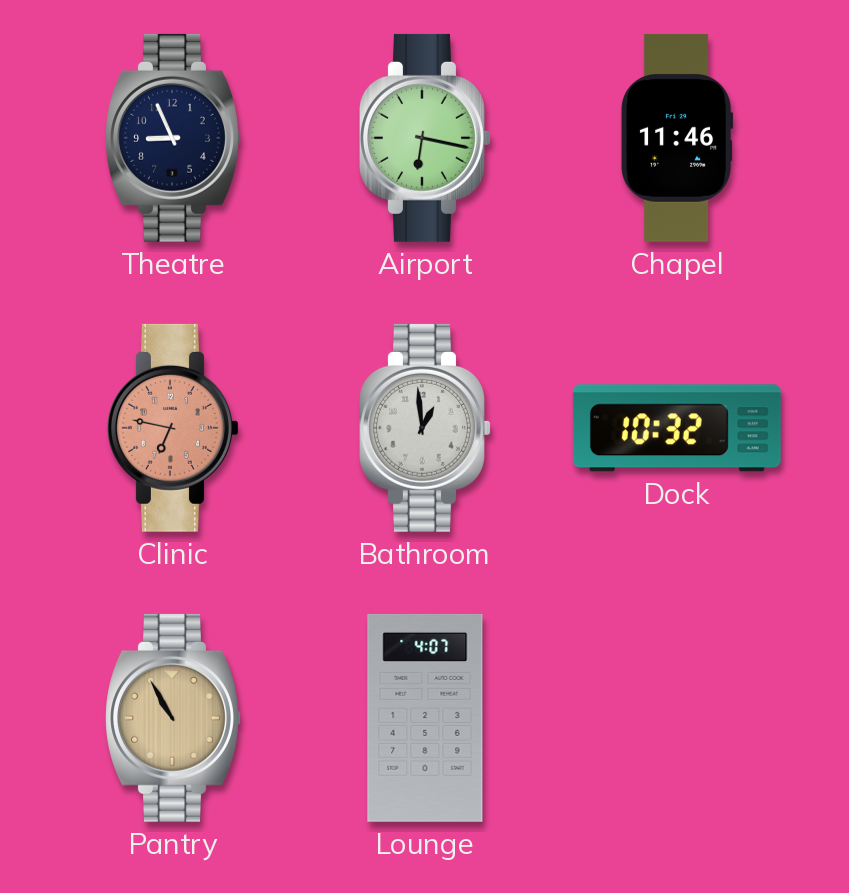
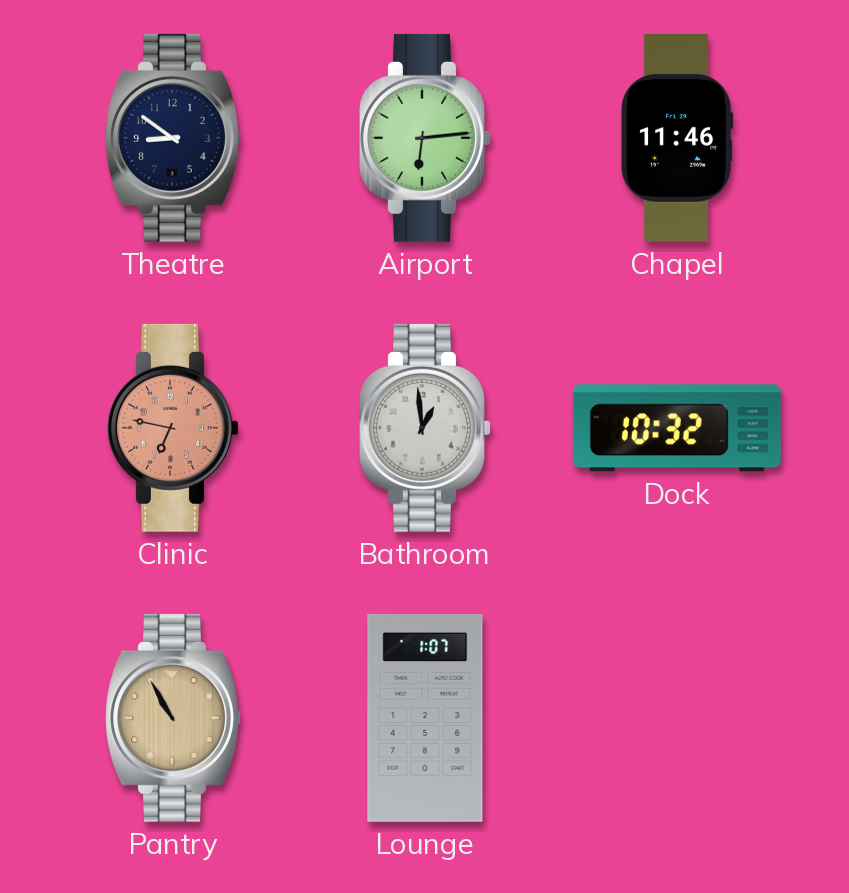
Theatre: 8:56 -> 8:51 (173, 138)
Airport: 6:17 -> 6:14 (425, 138)
Lounge: 4:07 -> 1:07 (425, 718)
